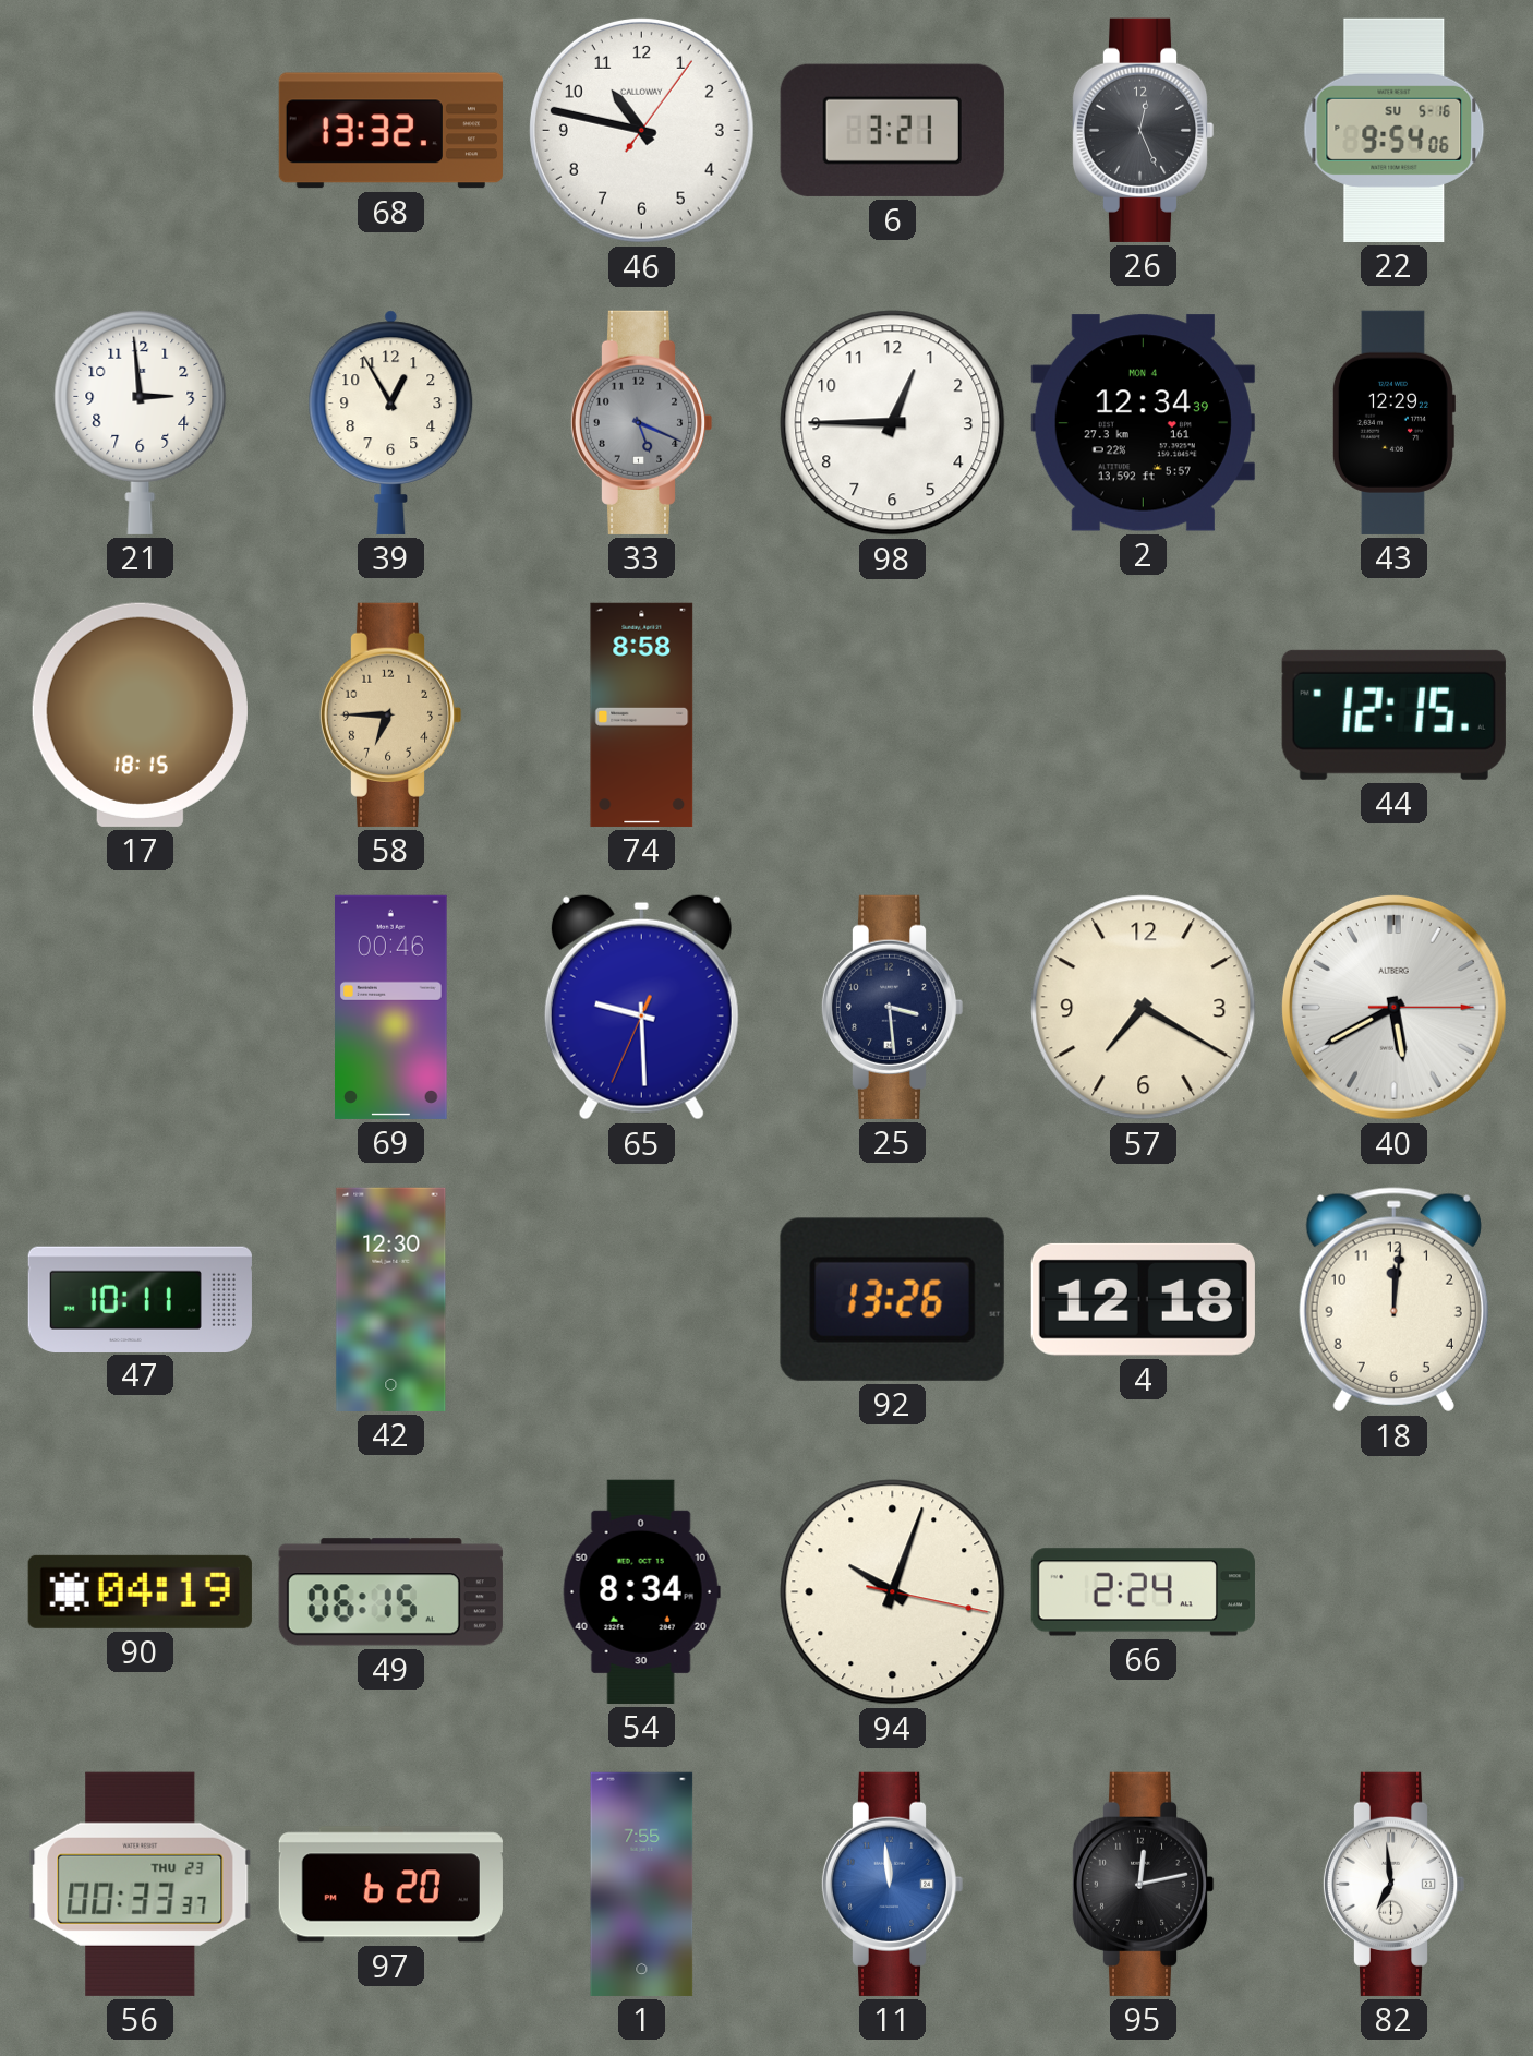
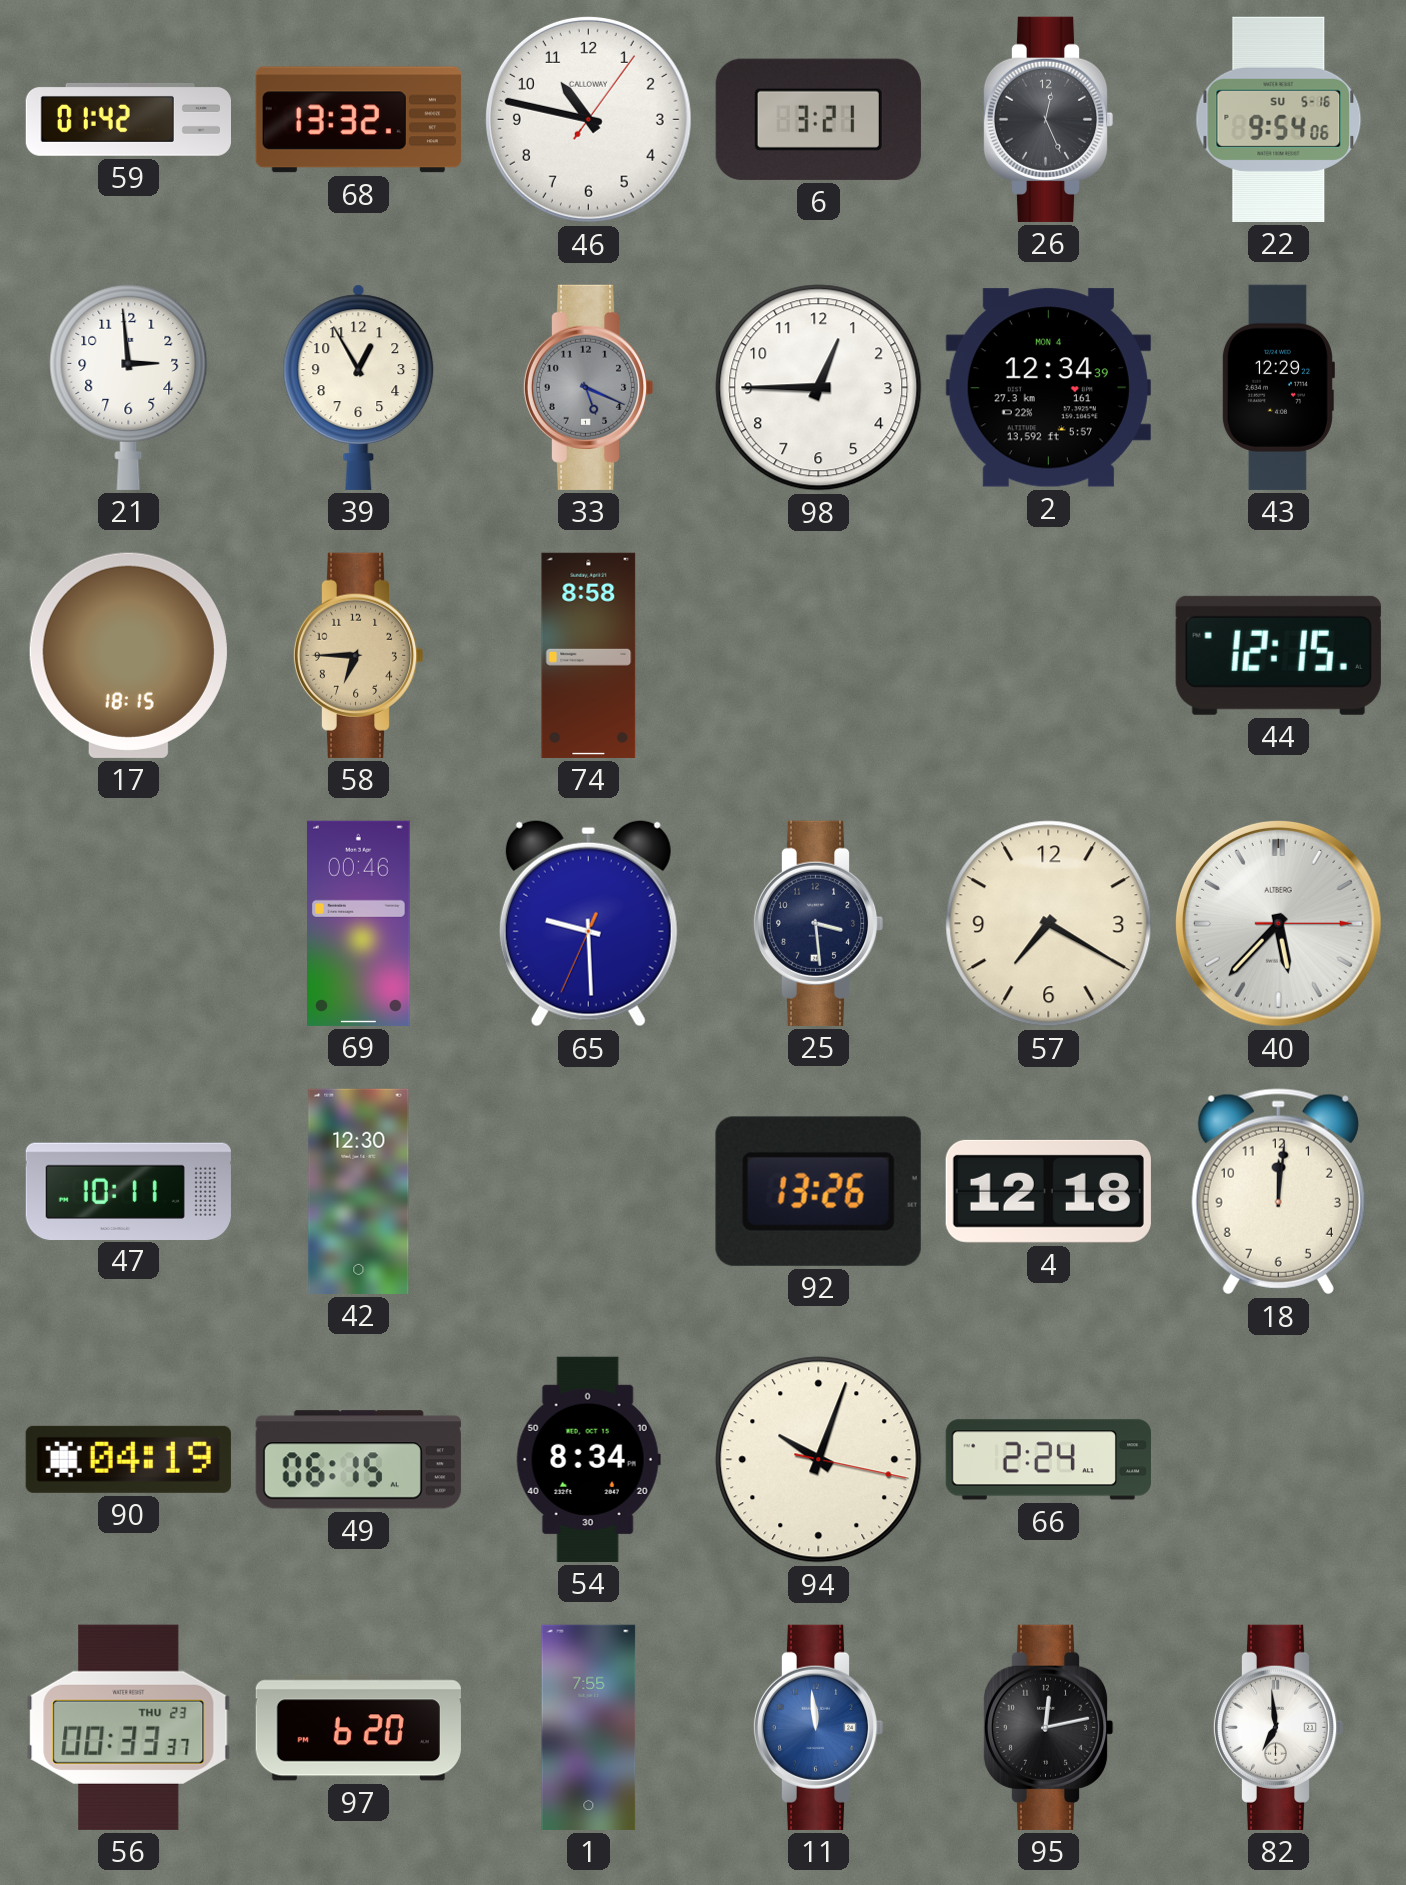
59: none -> 01:42 (128, 119)
40: 5:40 -> 5:37 (1278, 923)
